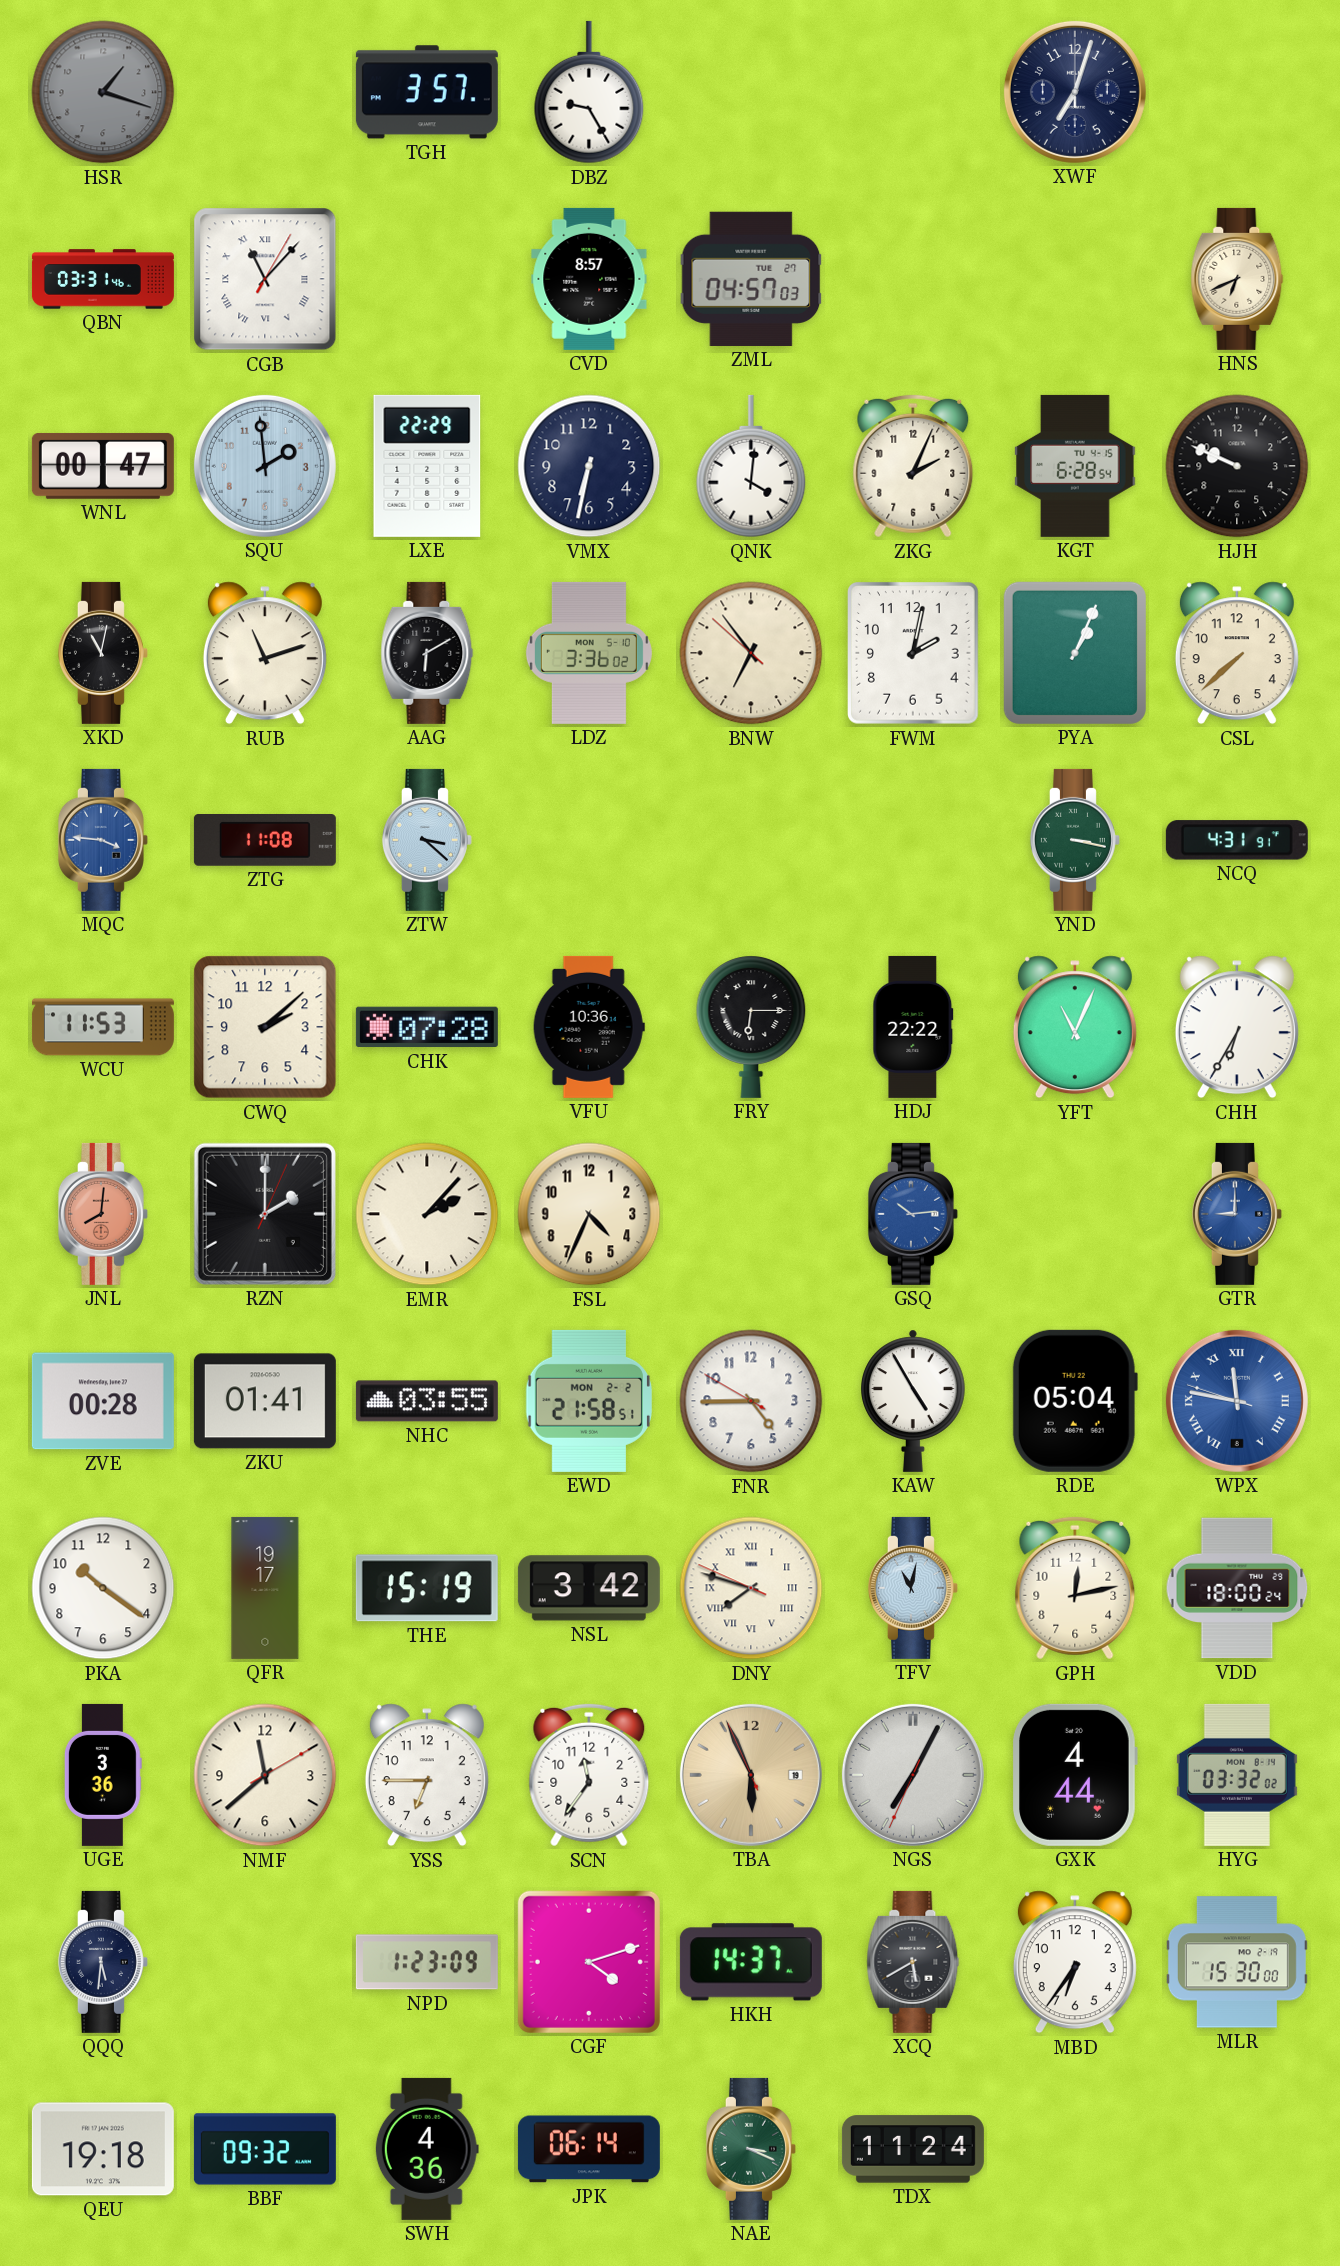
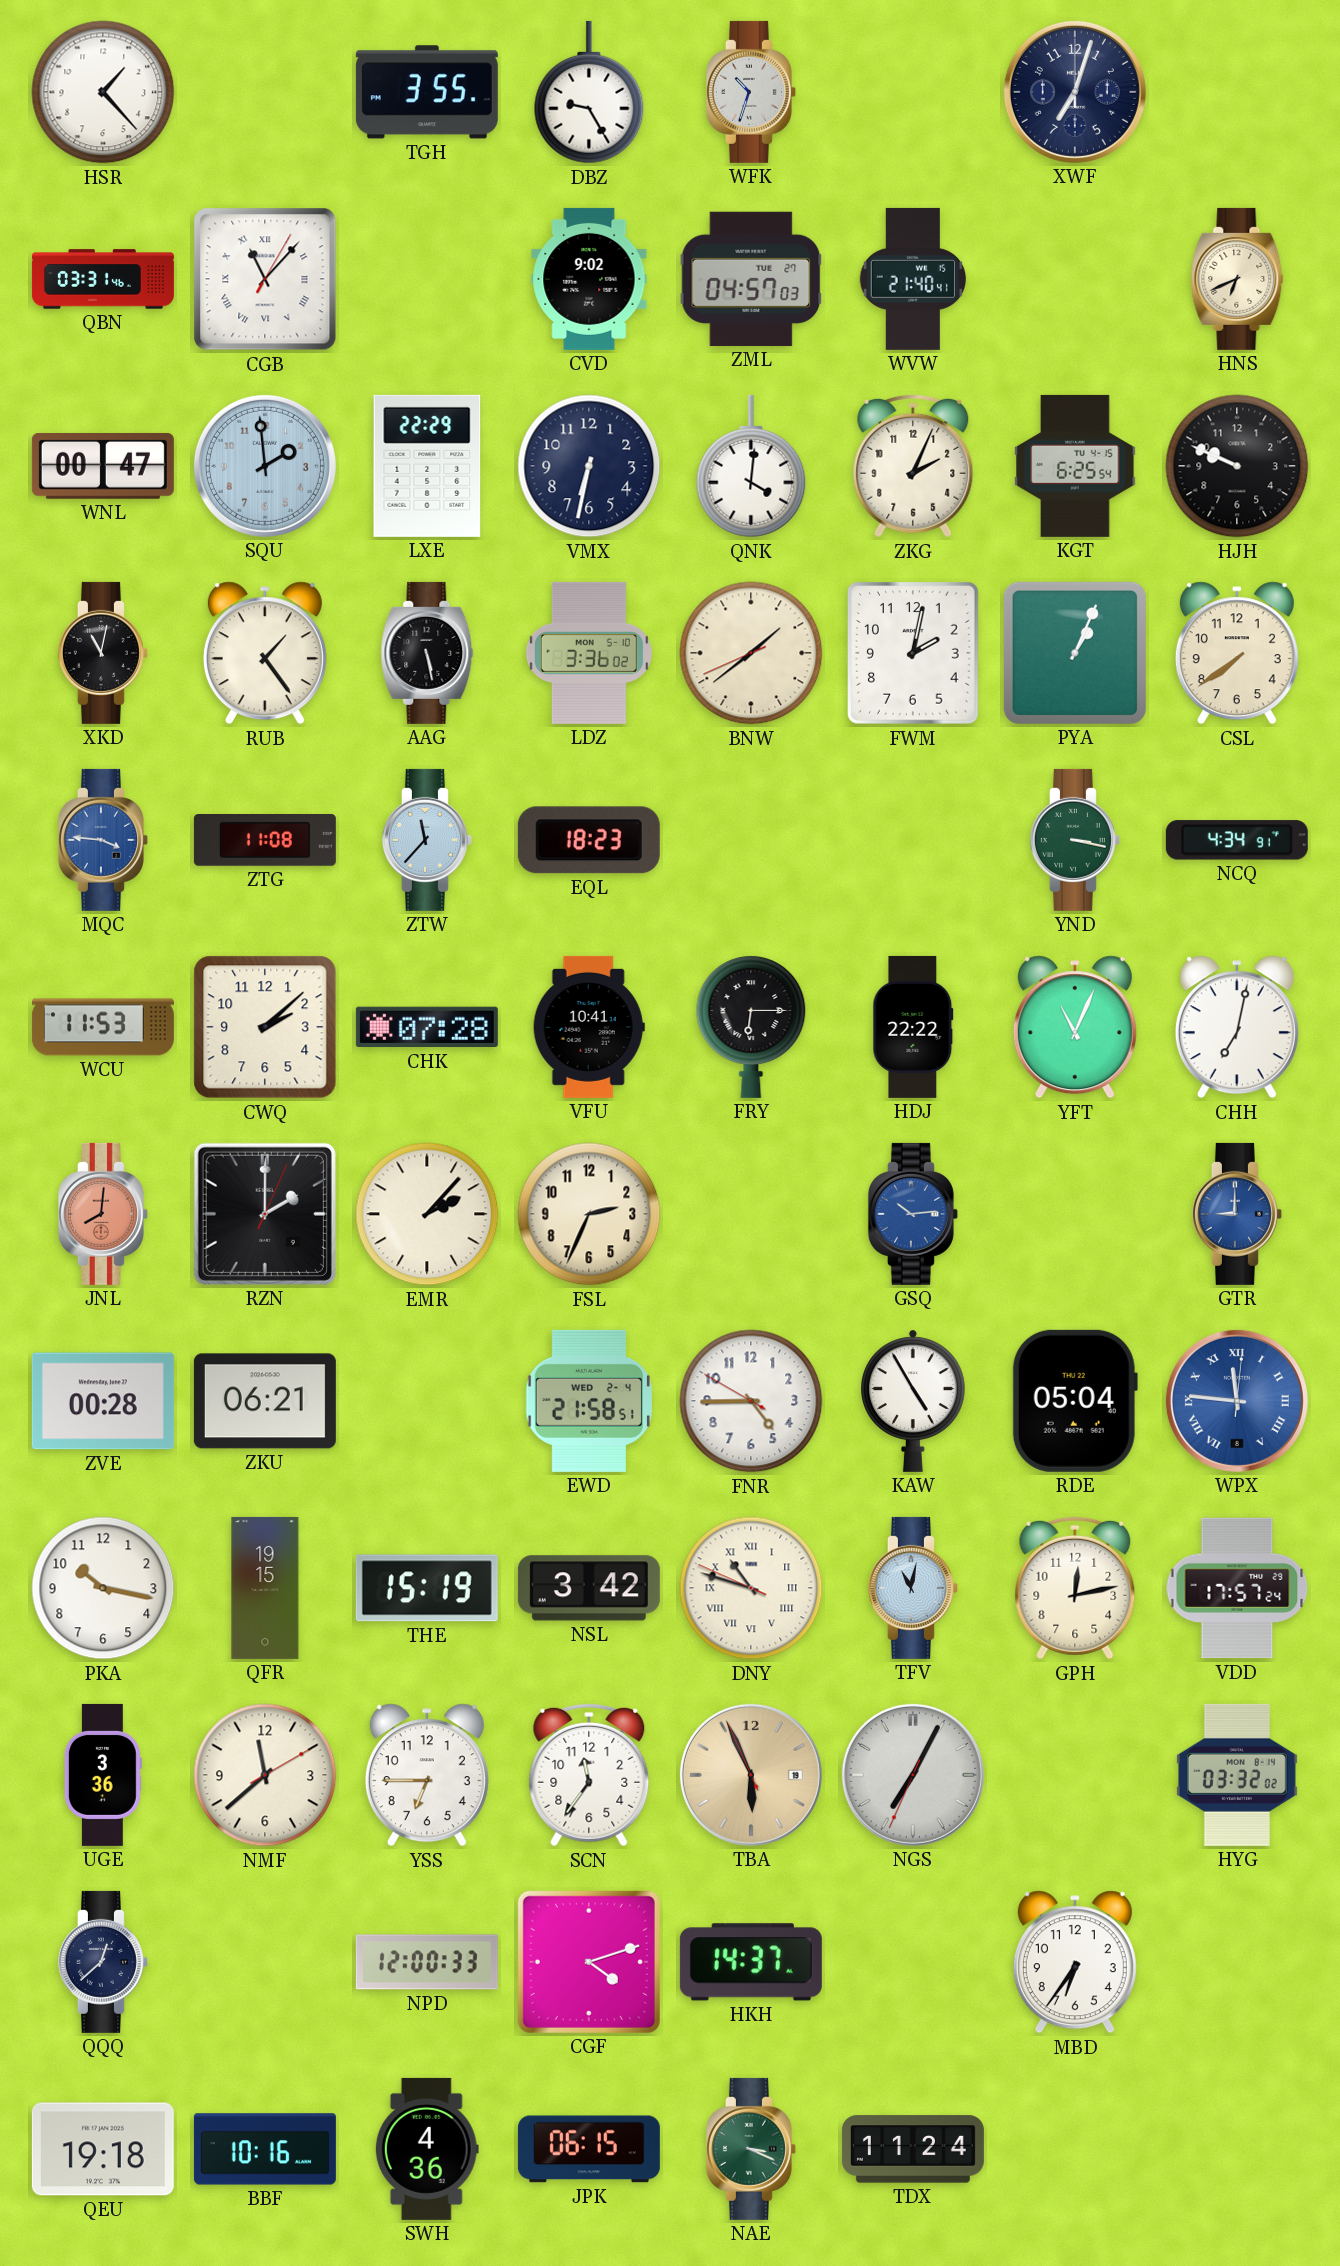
HSR: 1:18 -> 1:23 (103, 92)
HSR dial: grey -> white (103, 92)
TGH: 3:57 -> 3:55 (427, 92)
WFK: none -> 10:33 (751, 92)
CVD: 8:57 -> 9:02 (589, 279)
WVW: none -> 21:40 (913, 279)
KGT: 6:28 -> 6:25 (1075, 466)
RUB: 11:12 -> 1:24 (265, 653)
AAG: 6:10 -> 5:28 (427, 653)
BNW: 6:53 -> 1:38 (751, 653)
CSL: 7:38 -> 7:39 (1237, 653)
ZTW: 3:22 -> 11:37 (427, 840)
EQL: none -> 18:23 (589, 840)
NCQ: 4:31 -> 4:34 (1237, 840)
VFU: 10:36 -> 10:41 (589, 1027)
CHH: 6:35 -> 7:02 (1237, 1027)
FSL: 4:34 -> 2:34 (589, 1214)
ZKU: 01:41 -> 06:21 (265, 1401)
NHC: 03:55 -> none (427, 1401)
EWD date: MON 2-2 -> WED 2-4 (589, 1401)
WPX: 11:46:48 -> 11:46:01 (1237, 1401)
PKA: 10:21 -> 10:17 (103, 1588)
QFR: 19:17 -> 19:15 (265, 1588)
DNY: 7:47 -> 10:47 (751, 1588)
VDD: 18:00 -> 17:57 (1237, 1588)
GXK: 4:44 -> none (1075, 1775)
QQQ: 5:31 -> 12:38 (103, 1962)
NPD: 1:23 -> 12:00 (427, 1962)
XCQ: 5:40 -> none (913, 1962)
MLR: 15:30 -> none (1237, 1962)
BBF: 09:32 -> 10:16 (265, 2149)
JPK: 06:14 -> 06:15 (589, 2149)
